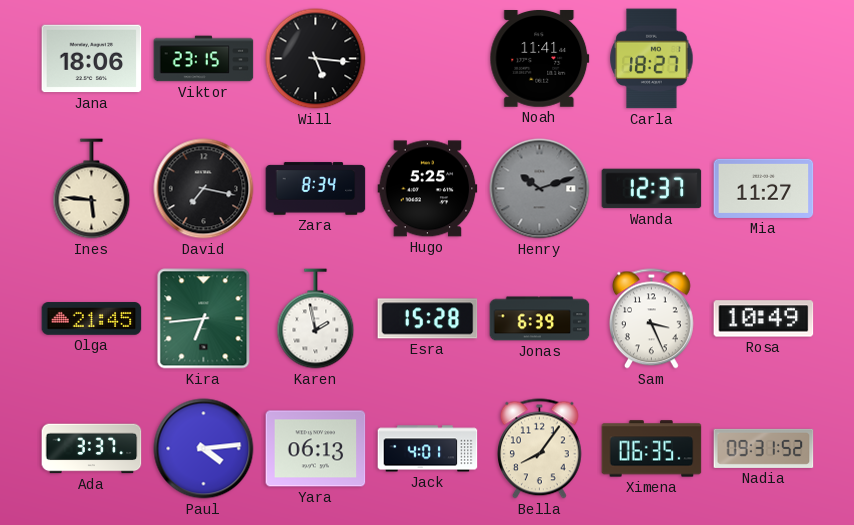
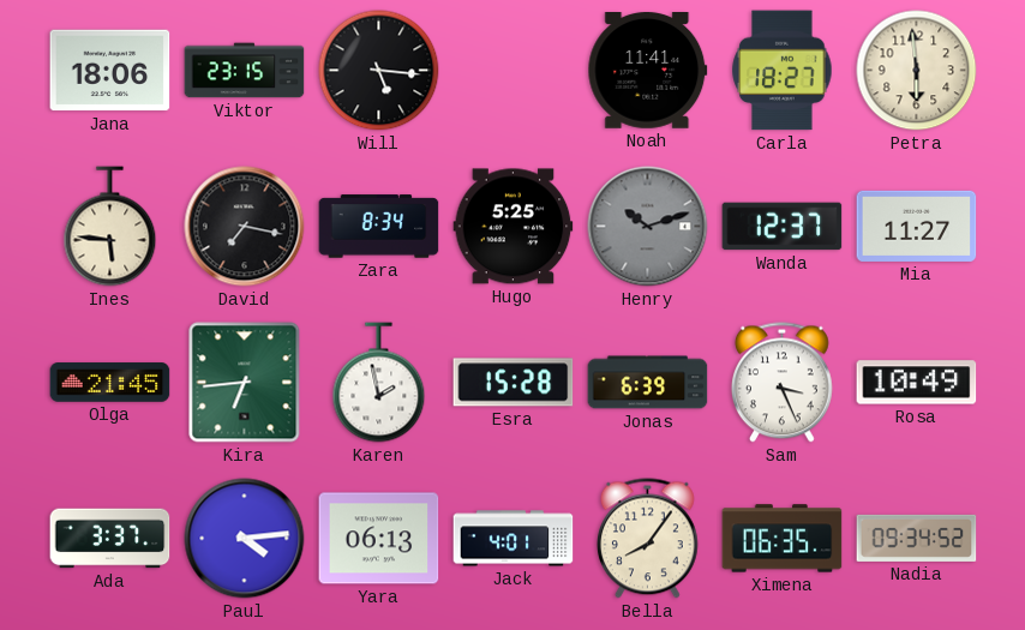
Petra: none -> 5:59 (917, 71)
Nadia: 09:31 -> 09:34 (917, 538)
